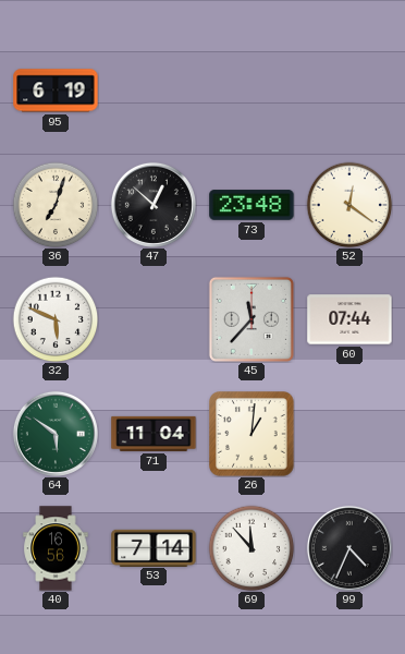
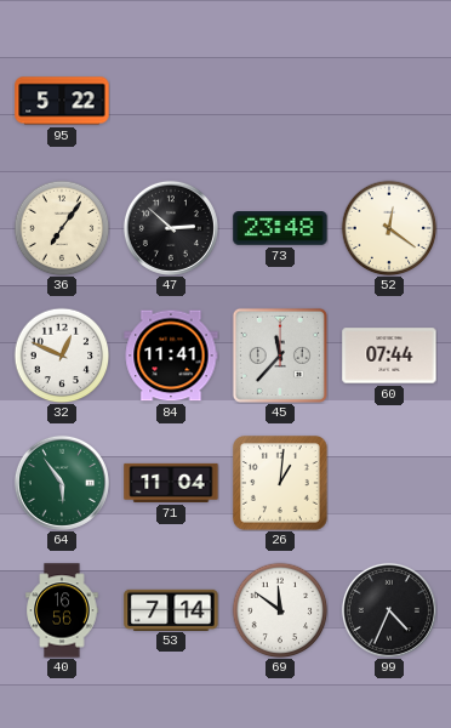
95: 6:19 -> 5:22 (62, 101)
36: 7:03 -> 7:06 (62, 228)
47: 12:52 -> 2:52 (171, 228)
32: 5:49 -> 12:49 (62, 356)
84: none -> 11:41 (171, 356)
64: 5:51 -> 5:54 (62, 483)
69: 11:53 -> 11:51 (280, 610)
